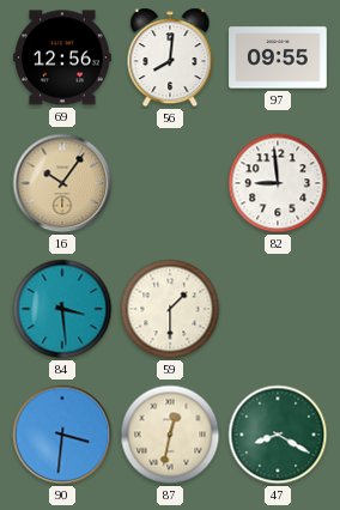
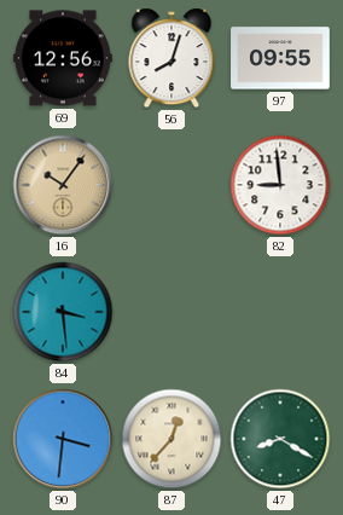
56: 8:01 -> 8:03 (171, 58)
59: 1:30 -> none (170, 309)
87: 12:32 -> 12:37 (171, 439)
